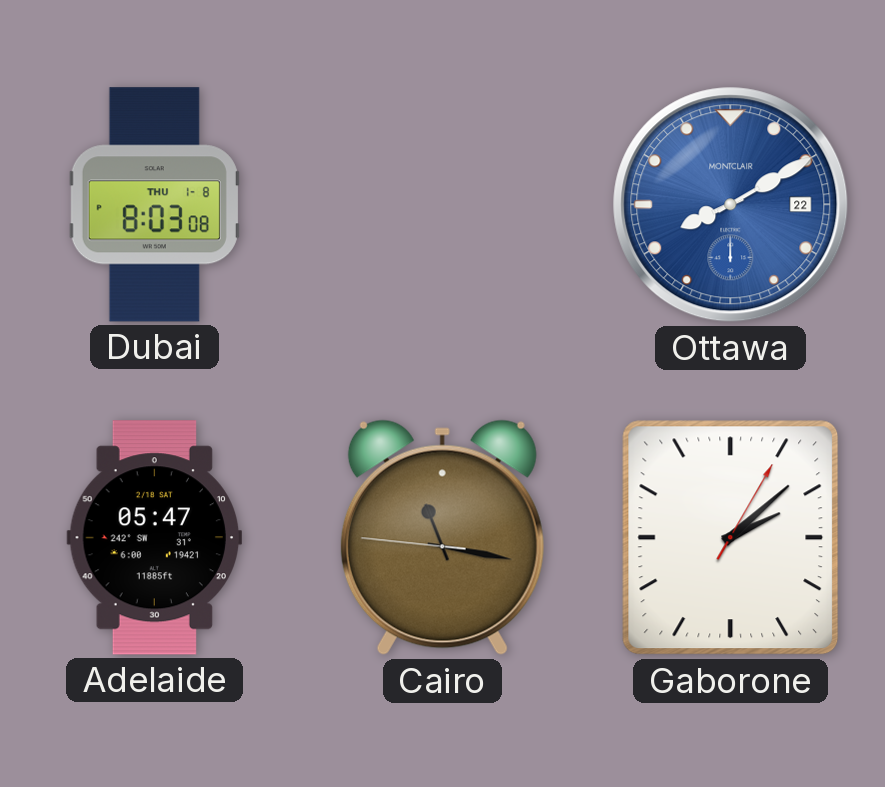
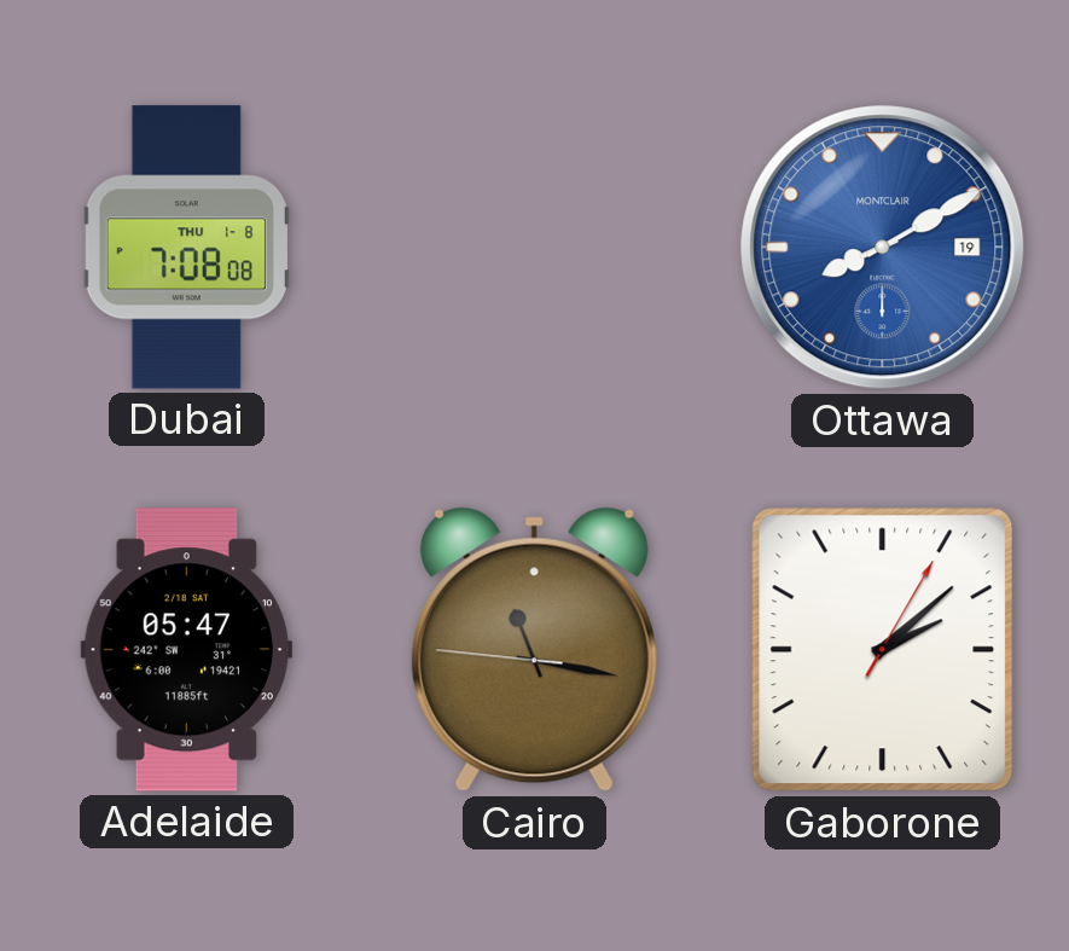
Dubai: 8:03 -> 7:08 (186, 248)
Ottawa date: 22 -> 19 (883, 248)
